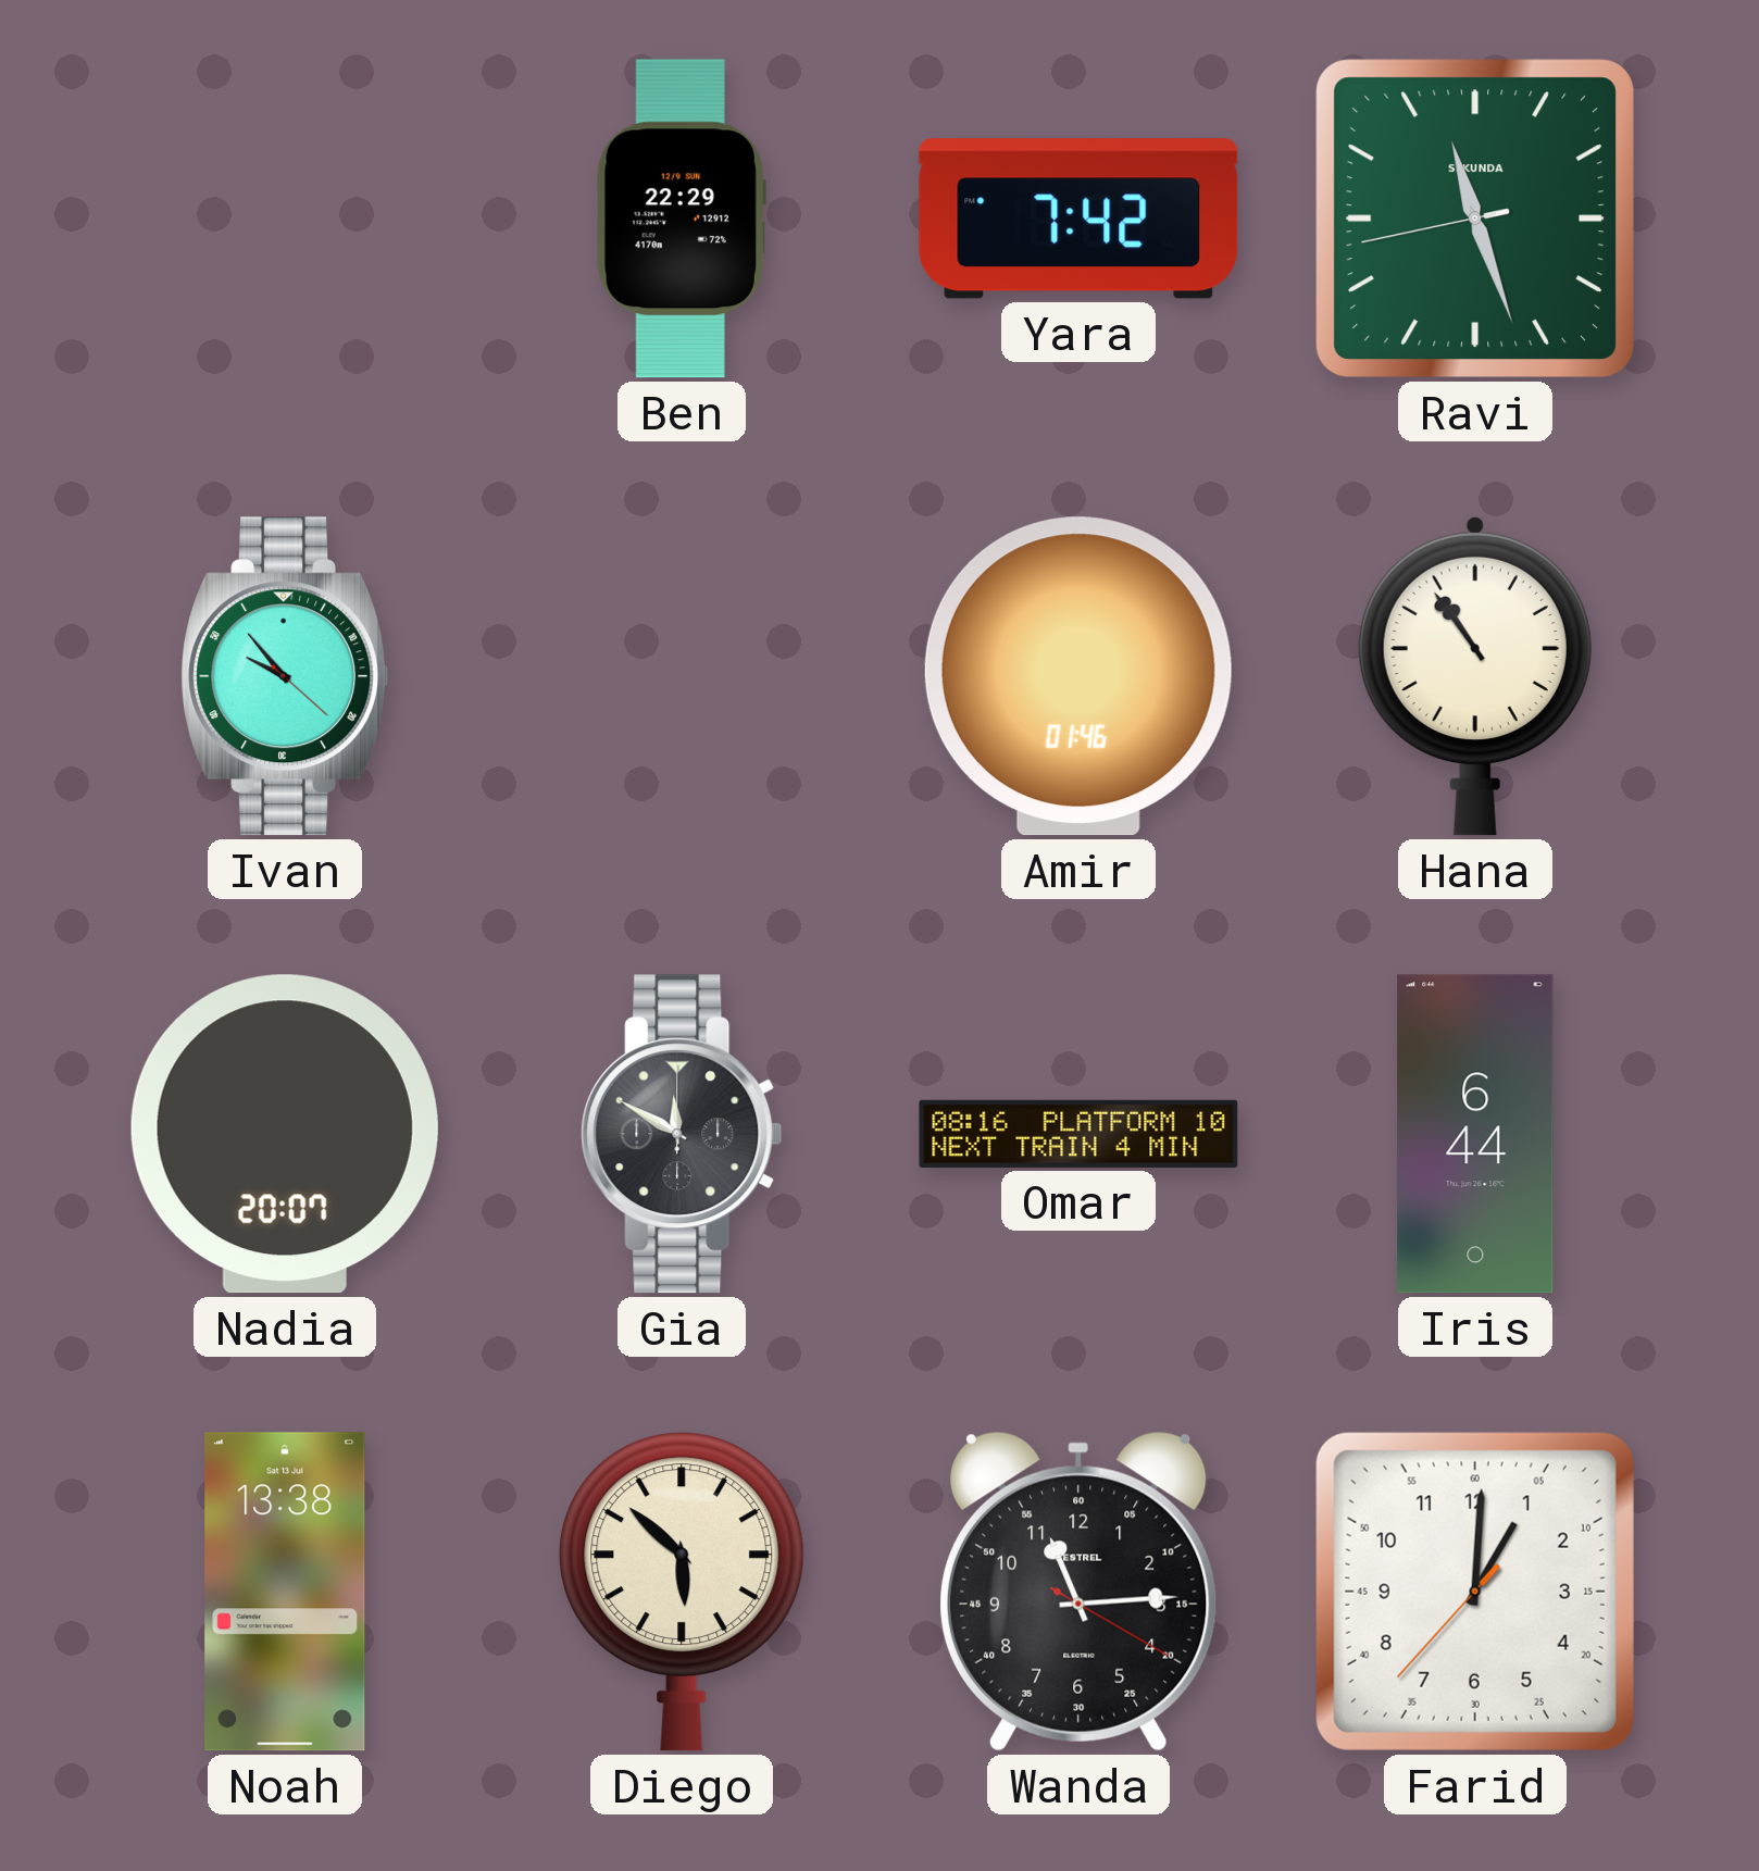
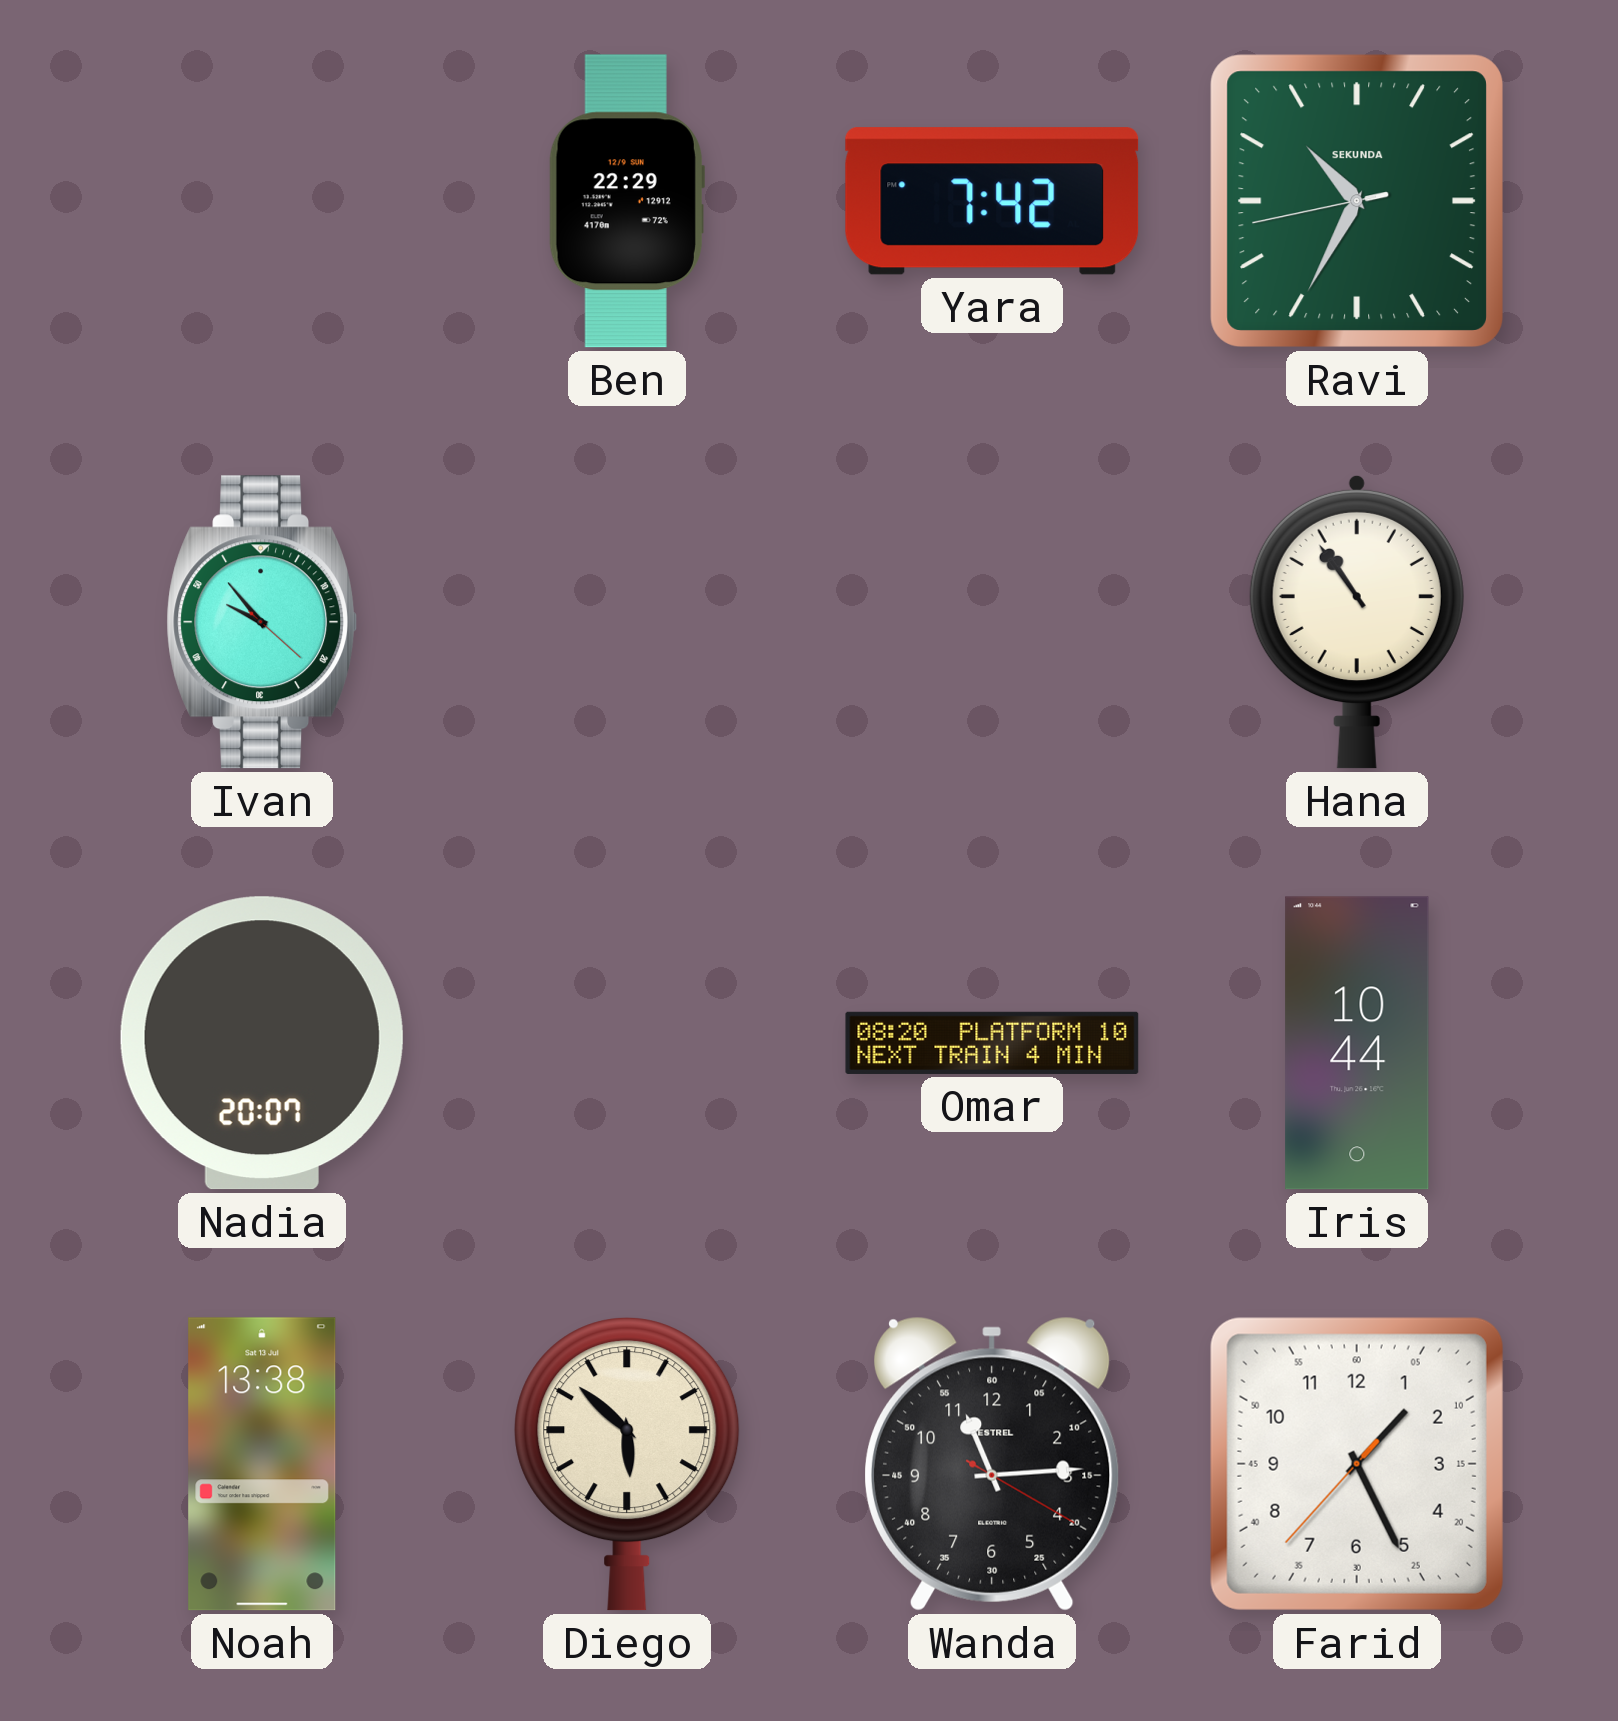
Ravi: 11:26 -> 10:34 (1357, 201)
Amir: 01:46 -> none (1078, 676)
Gia: 11:50 -> none (682, 1134)
Omar: 08:16 -> 08:20 (992, 1043)
Iris: 6:44 -> 10:44 (1357, 1043)
Farid: 1:00 -> 1:25 (1357, 1464)
